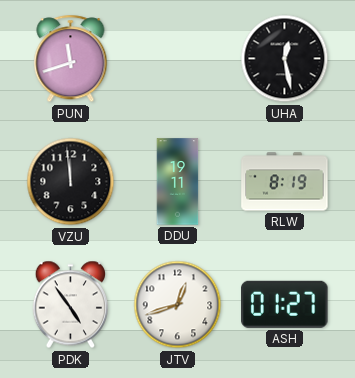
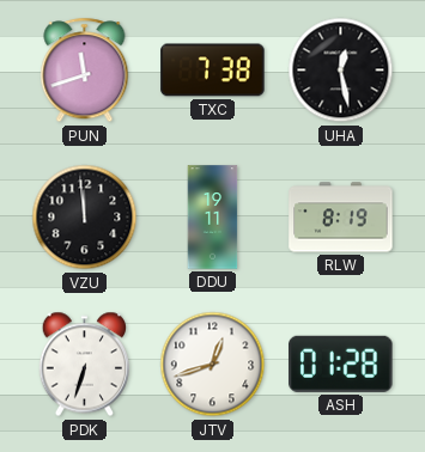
TXC: none -> 7:38 (213, 71)
PDK: 4:54 -> 6:33 (84, 365)
ASH: 01:27 -> 01:28 (341, 364)
